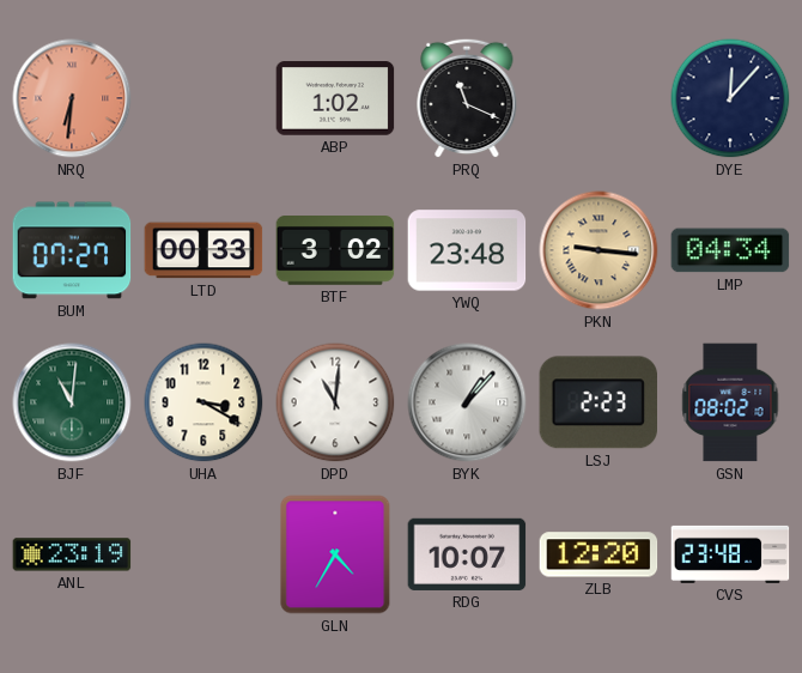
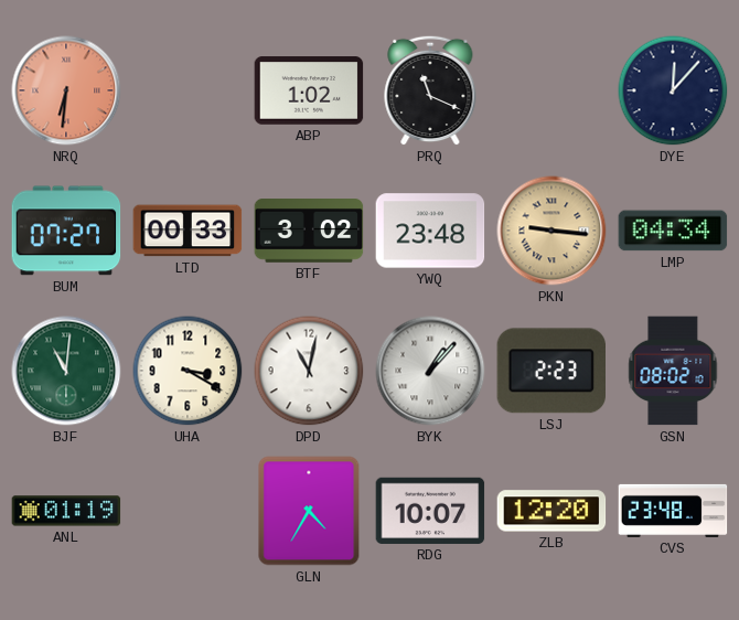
DPD: 11:01 -> 11:02 (309, 371)
ANL: 23:19 -> 01:19 (66, 511)
